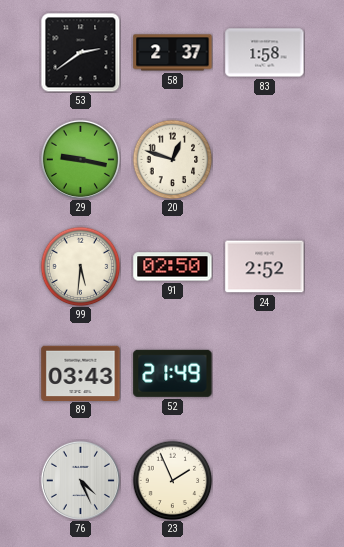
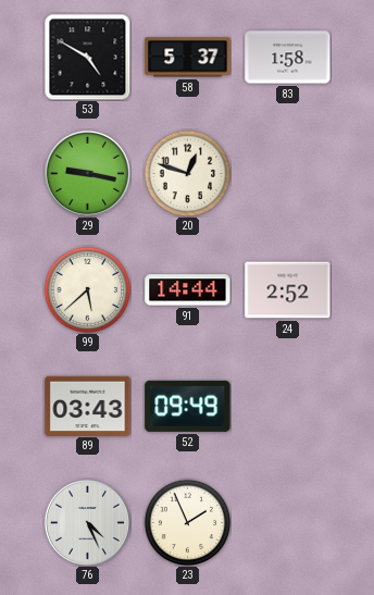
53: 2:39 -> 4:50 (87, 57)
58: 2:37 -> 5:37 (188, 58)
99: 5:31 -> 5:38 (87, 289)
91: 02:50 -> 14:44 (188, 290)
52: 21:49 -> 09:49 (188, 406)
